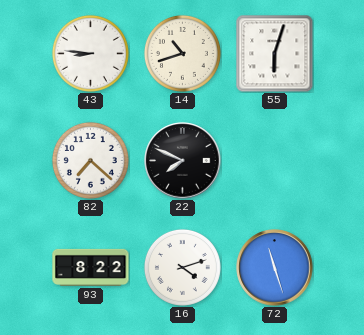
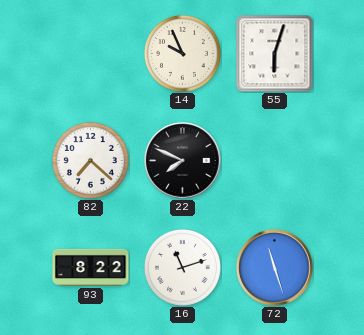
43: 8:46 -> none (90, 53)
14: 10:42 -> 9:56 (182, 53)
16: 4:12 -> 11:12 (182, 267)
